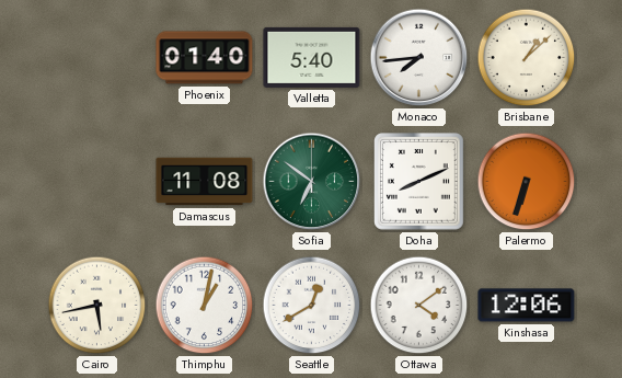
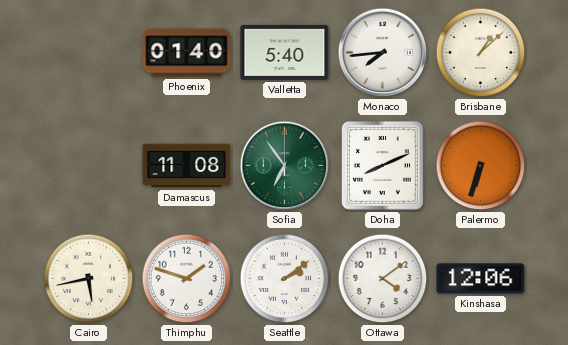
Sofia: 6:51 -> 6:54 (285, 166)
Thimphu: 1:02 -> 1:48 (187, 279)
Seattle: 12:40 -> 2:09 (285, 279)
